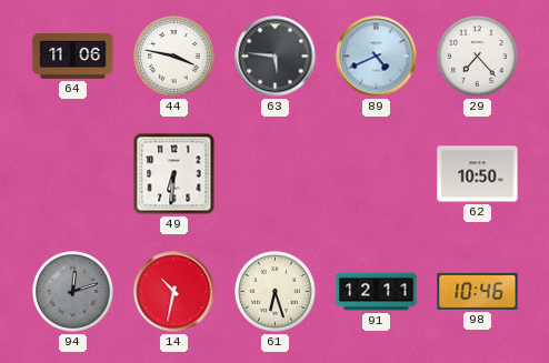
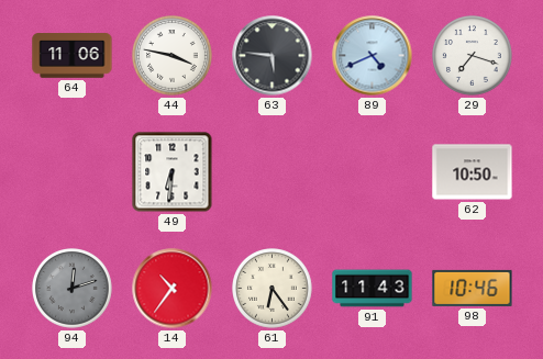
29: 7:23 -> 7:18 (473, 56)
14: 10:32 -> 10:36 (173, 289)
61: 6:27 -> 6:24 (273, 289)
91: 12:11 -> 11:43 (373, 289)
